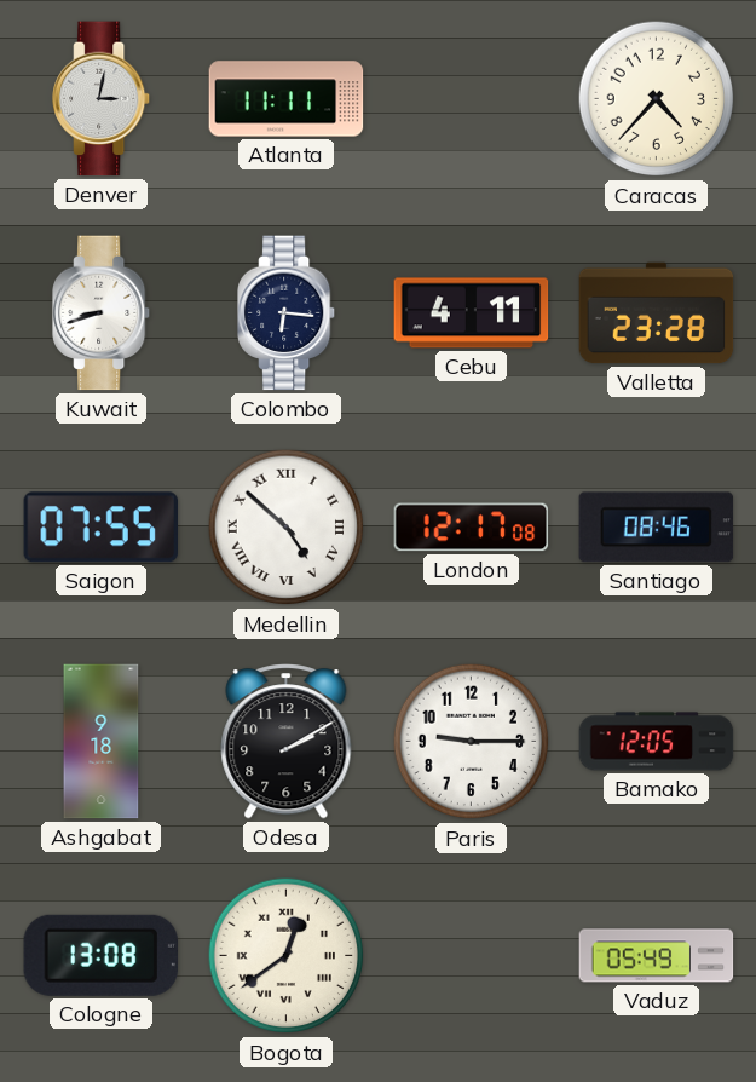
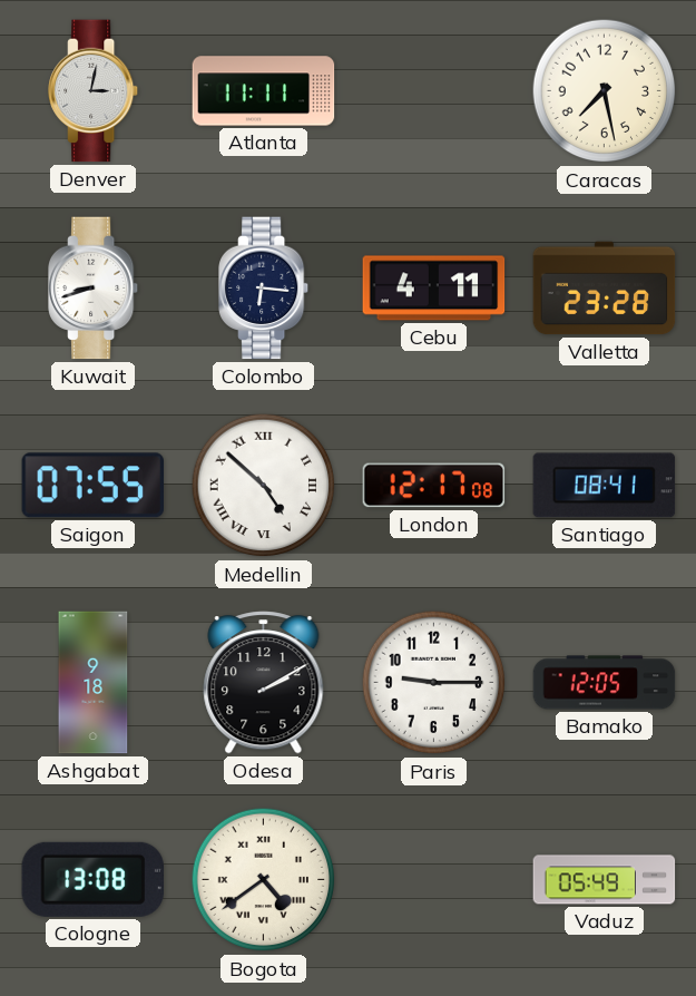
Caracas: 4:37 -> 7:28 (605, 91)
Santiago: 08:46 -> 08:41 (605, 486)
Bogota: 12:39 -> 4:39 (264, 880)
